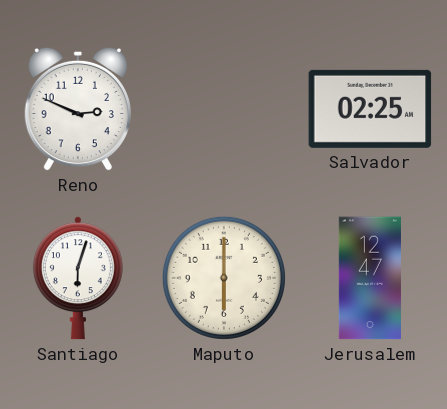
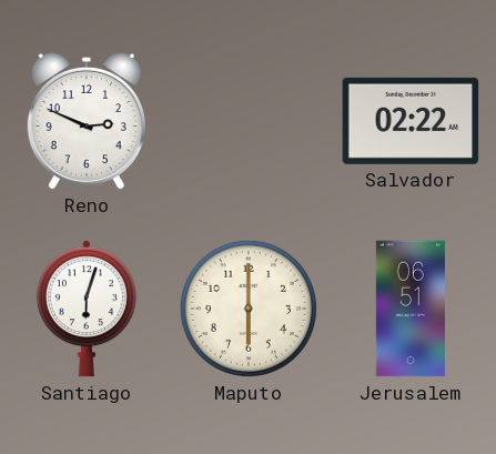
Salvador: 02:25 -> 02:22 (411, 121)
Jerusalem: 12:47 -> 06:51 (411, 309)
